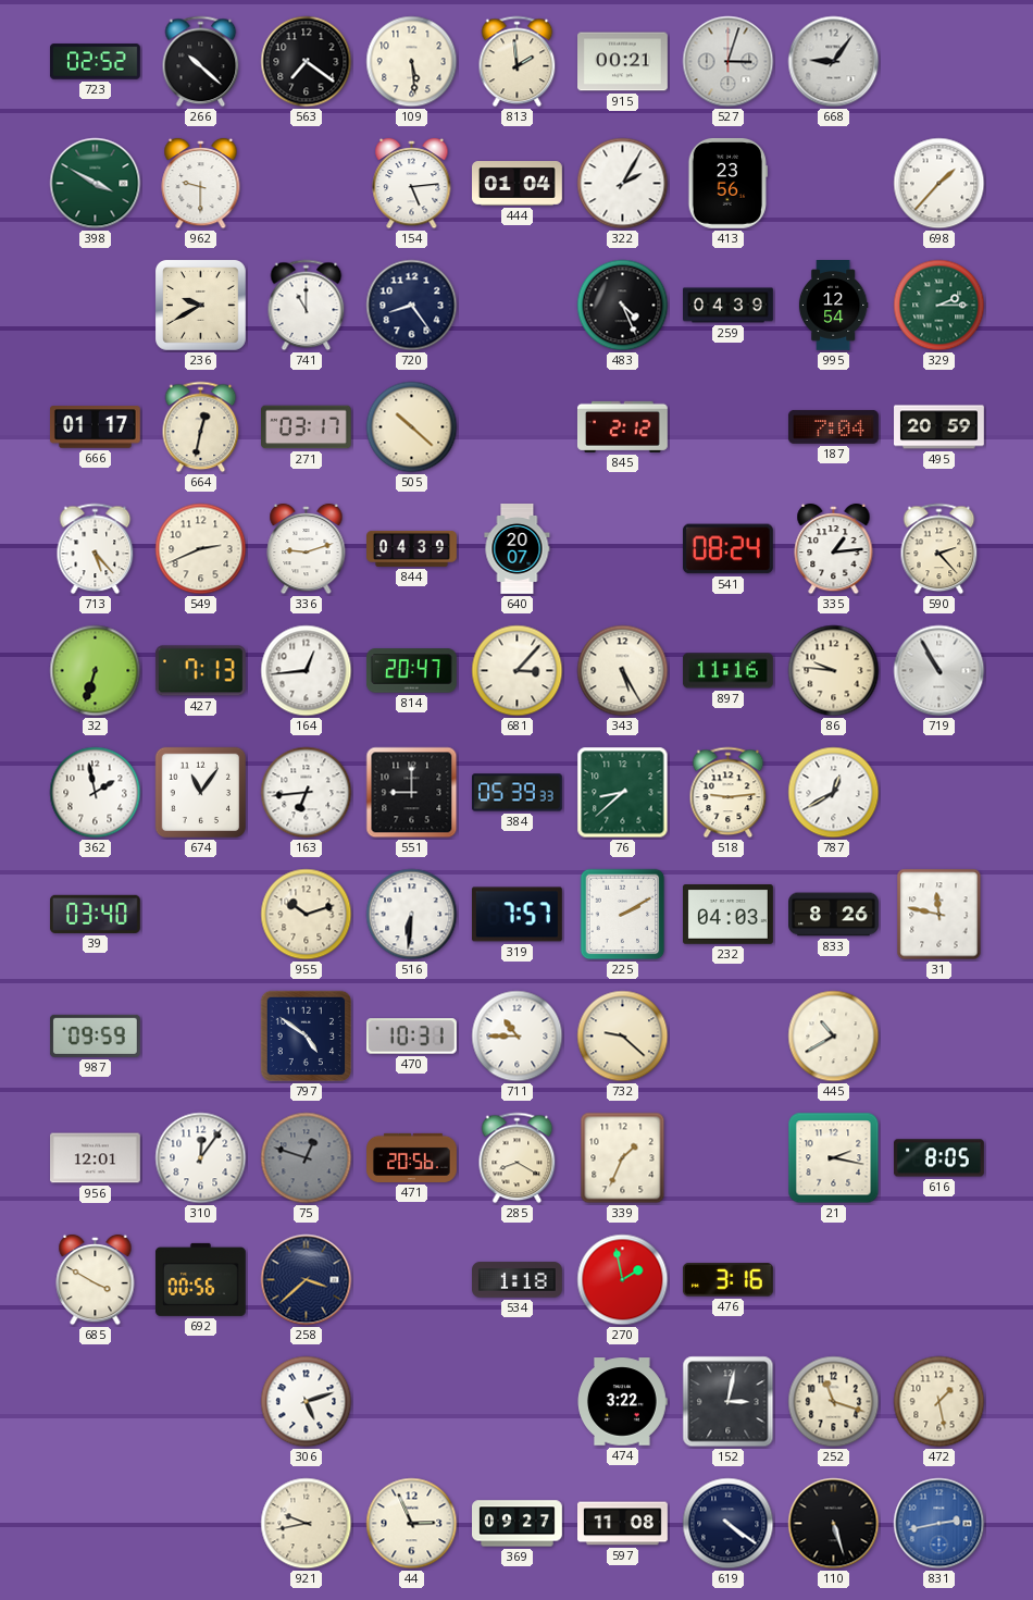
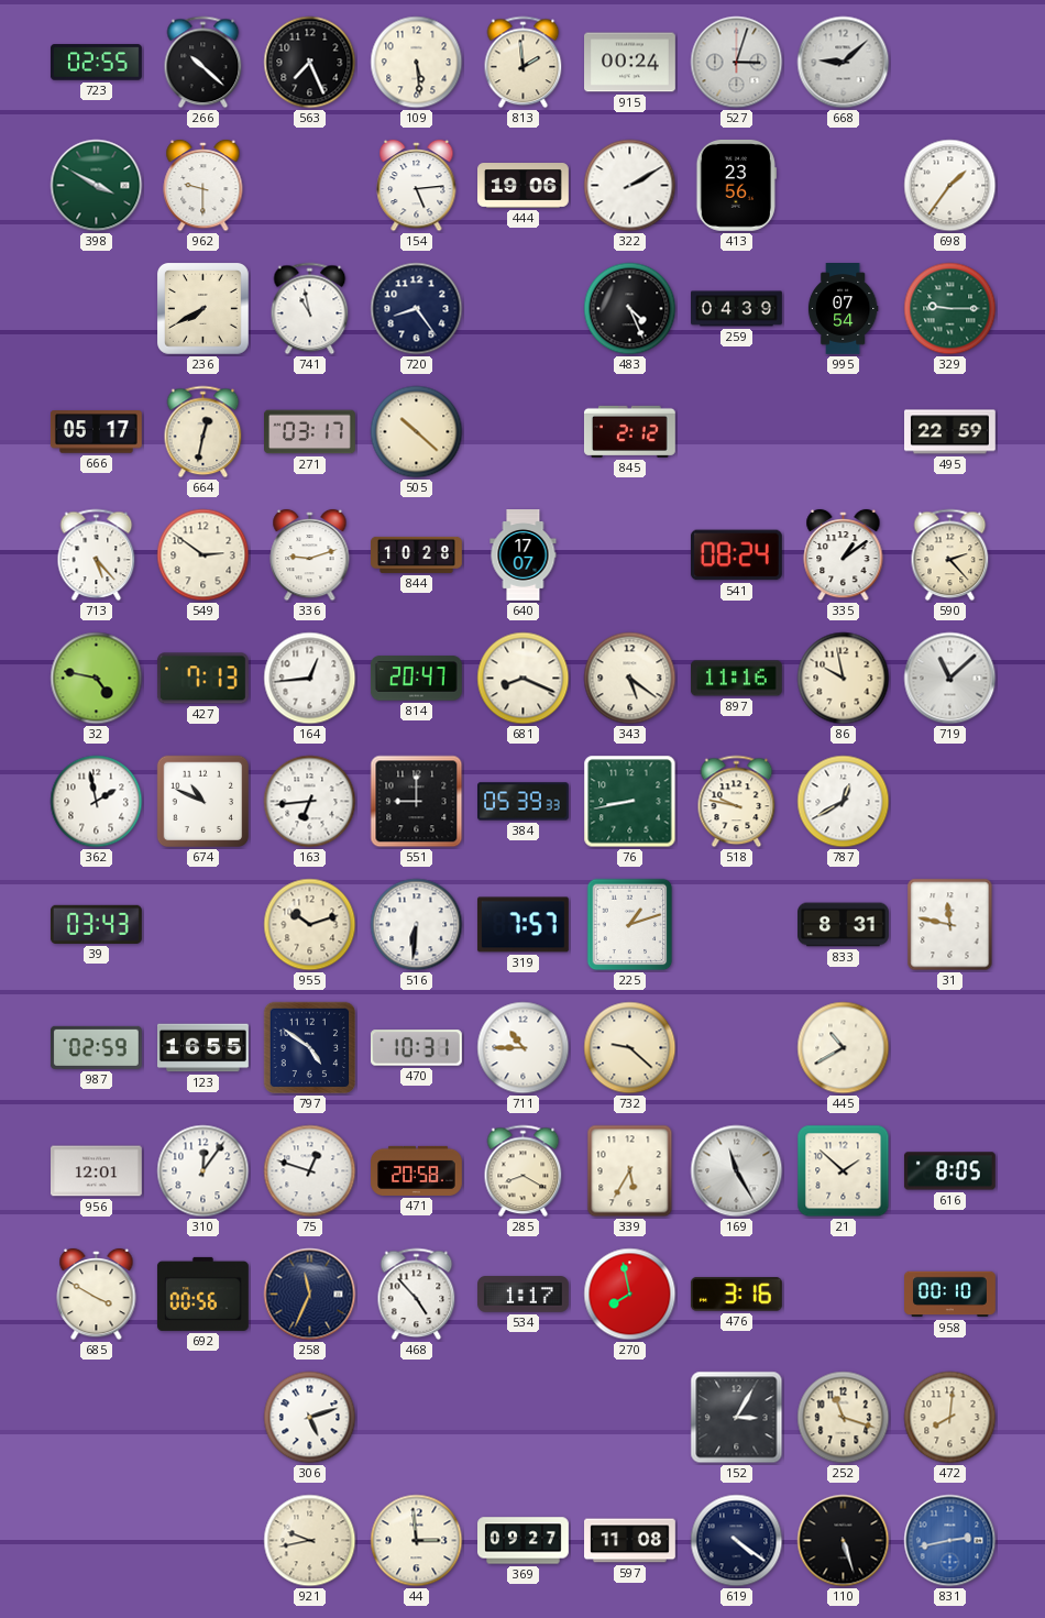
723: 02:52 -> 02:55 (97, 63)
563: 7:21 -> 7:26 (310, 63)
915: 00:21 -> 00:24 (630, 63)
668: 9:06 -> 9:08 (844, 63)
444: 01:04 -> 19:06 (524, 186)
322: 2:05 -> 2:10 (630, 186)
698: 1:37 -> 1:36 (950, 186)
236: 9:40 -> 7:40 (204, 309)
741: 11:00 -> 10:58 (310, 309)
995: 12:54 -> 07:54 (843, 309)
329: 2:15 -> 9:15 (950, 309)
666: 01:17 -> 05:17 (96, 432)
187: 7:04 -> none (834, 427)
495: 20:59 -> 22:59 (950, 432)
549: 2:41 -> 2:51 (204, 555)
844: 04:39 -> 10:28 (417, 554)
640: 20:07 -> 17:07 (524, 555)
335: 1:14 -> 1:09 (844, 555)
32: 6:33 -> 4:47 (97, 679)
681: 3:07 -> 8:19 (524, 679)
343: 5:25 -> 5:21 (630, 679)
86: 9:46 -> 9:58 (844, 679)
719: 10:55 -> 11:08 (950, 679)
674: 11:06 -> 10:49 (204, 802)
76: 8:38 -> 8:43 (630, 802)
518: 9:14 -> 9:47 (737, 802)
39: 03:40 -> 03:43 (96, 924)
225: 2:10 -> 1:12 (630, 925)
232: 04:03 -> none (729, 915)
833: 8:26 -> 8:31 (844, 925)
987: 09:59 -> 02:59 (96, 1047)
123: none -> 16:55 (204, 1048)
75 dial: grey -> white (310, 1171)
471: 20:56 -> 20:58 (417, 1170)
339: 1:34 -> 5:35 (630, 1171)
169: none -> 11:25 (737, 1171)
21: 2:17 -> 1:52 (844, 1171)
258: 3:38 -> 11:34 (310, 1295)
468: none -> 4:53 (417, 1295)
534: 1:18 -> 1:17 (524, 1295)
270: 1:58 -> 7:58 (630, 1295)
958: none -> 00:10 (950, 1295)
474: 3:22 -> none (623, 1402)
152: 3:02 -> 3:05 (737, 1418)
472: 1:28 -> 8:01 (950, 1418)
44: 2:56 -> 2:59 (417, 1541)
